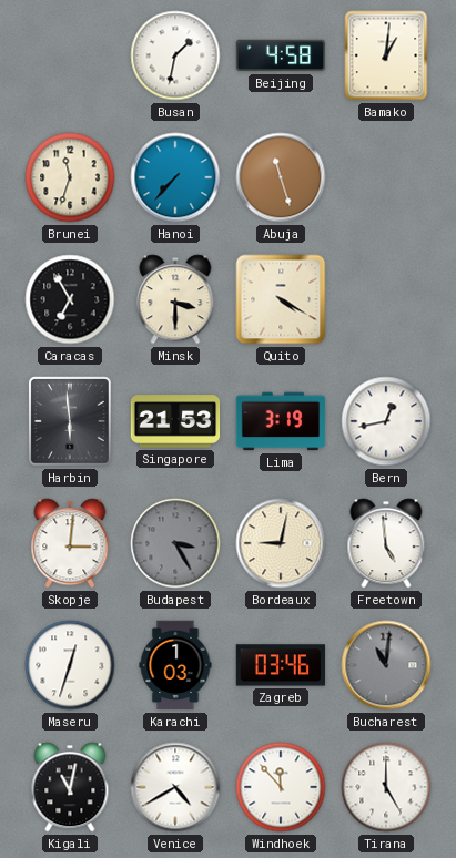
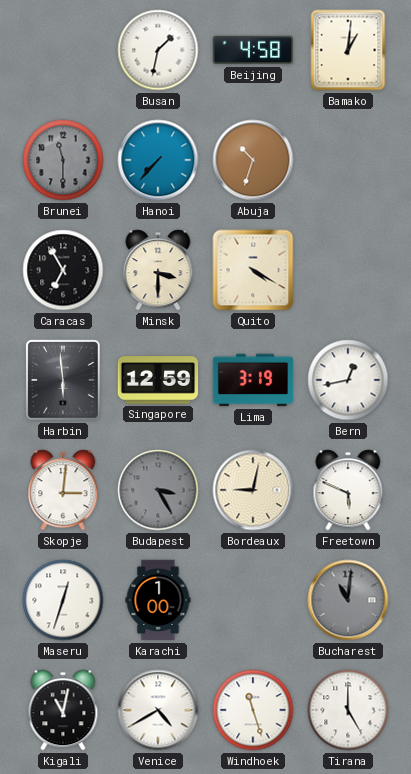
Brunei: 11:33 -> 11:30 (63, 160)
Brunei dial: cream -> grey (63, 160)
Abuja: 11:27 -> 10:33 (253, 160)
Singapore: 21:53 -> 12:59 (158, 380)
Freetown: 4:59 -> 5:49 (348, 490)
Karachi: 1:03 -> 1:00 (158, 600)
Zagreb: 03:46 -> none (281, 665)
Windhoek: 11:53 -> 11:27 (253, 710)
